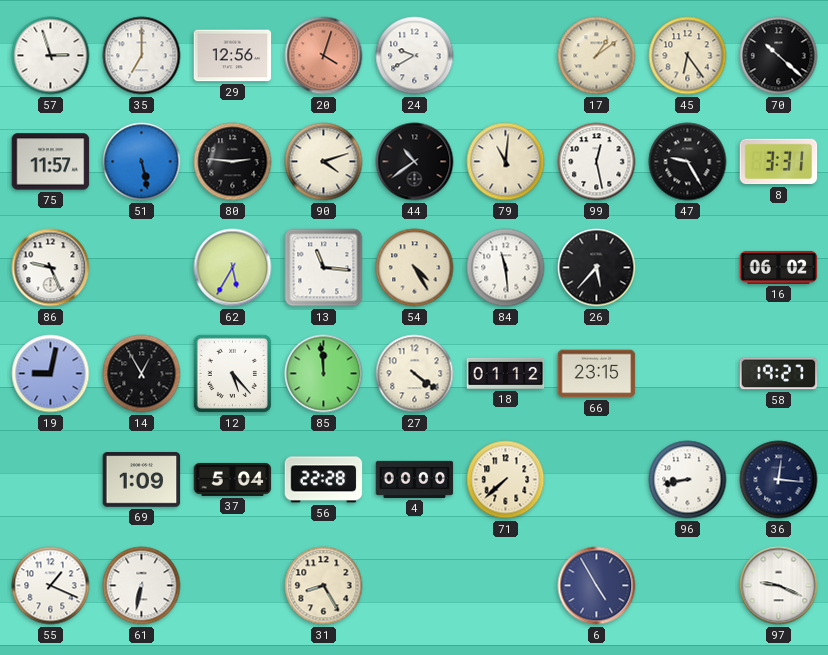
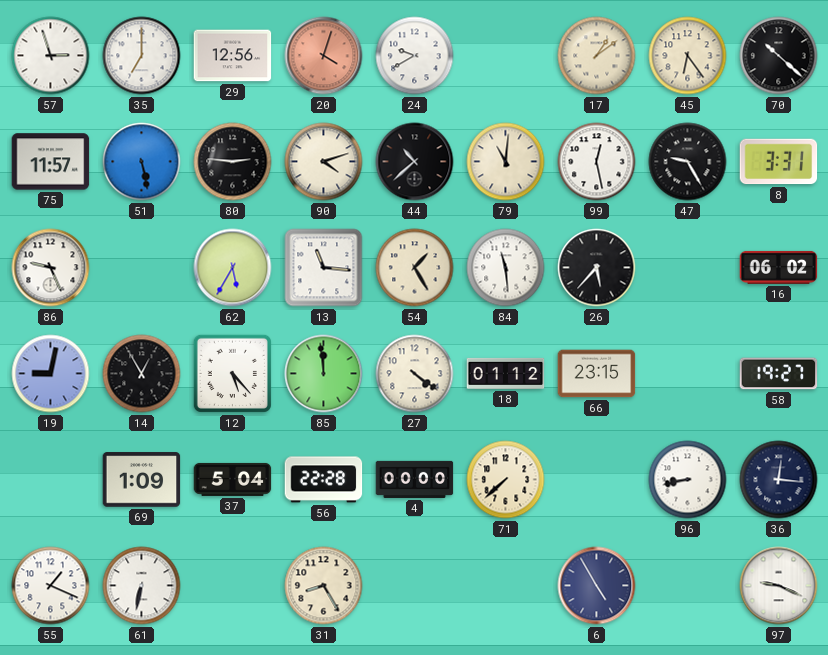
44: 10:39 -> 10:38 (415, 162)
54: 4:25 -> 1:25 (415, 268)
